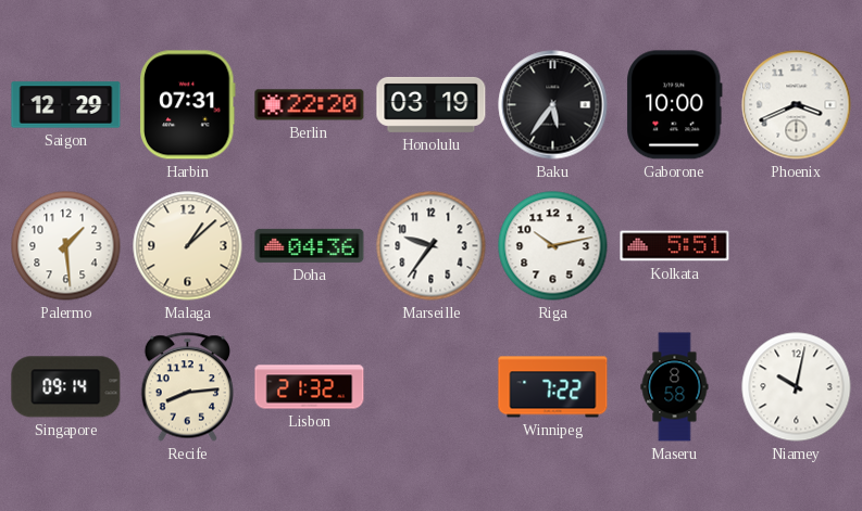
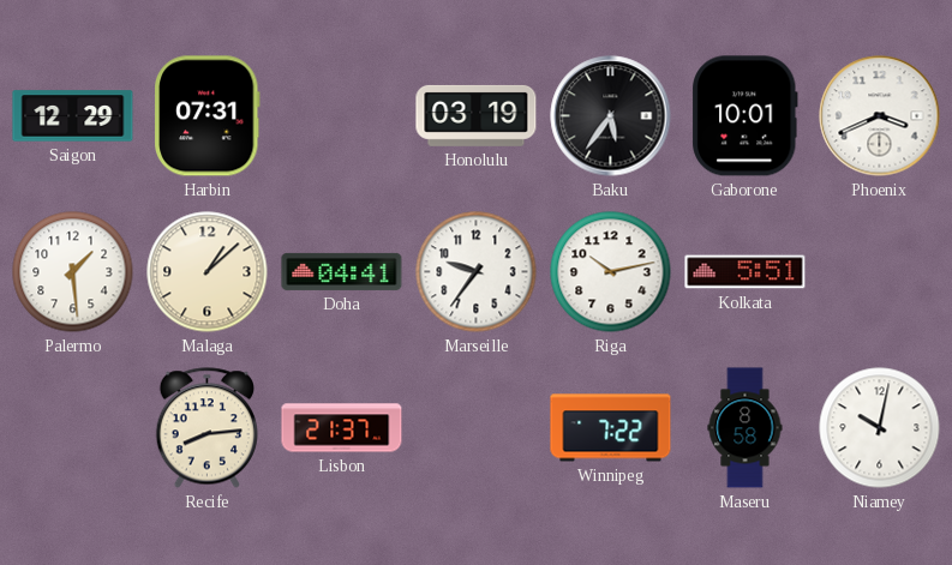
Berlin: 22:20 -> none (310, 105)
Gaborone: 10:00 -> 10:01 (746, 116)
Doha: 04:36 -> 04:41 (342, 271)
Singapore: 09:14 -> none (66, 387)
Lisbon: 21:32 -> 21:37 (342, 428)
